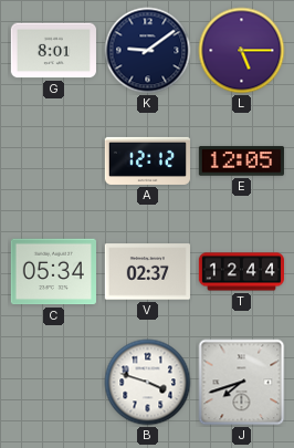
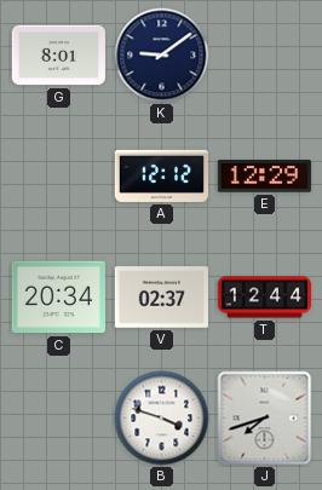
L: 5:15 -> none (242, 51)
E: 12:05 -> 12:29 (264, 177)
C: 05:34 -> 20:34 (58, 298)
